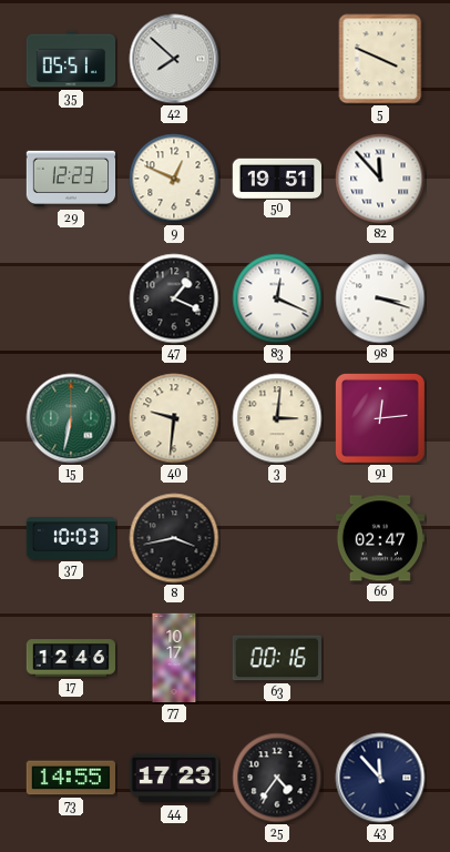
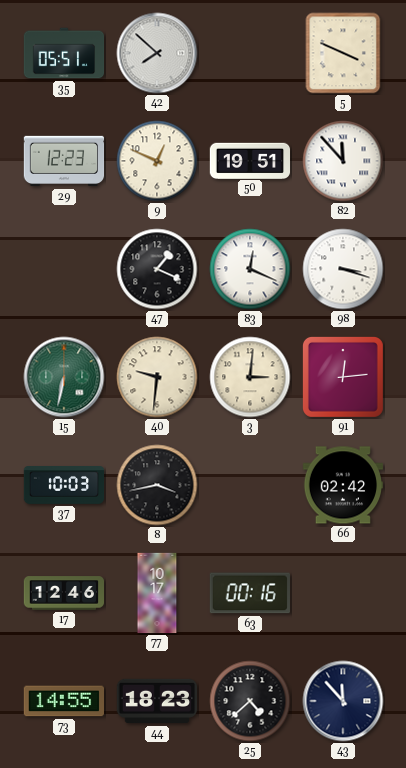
66: 02:47 -> 02:42 (342, 485)
44: 17:23 -> 18:23 (157, 701)
25: 4:36 -> 4:38 (250, 701)
